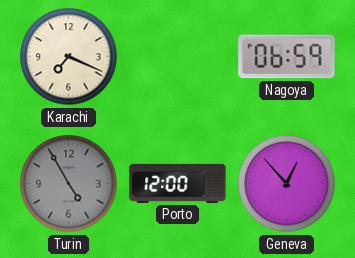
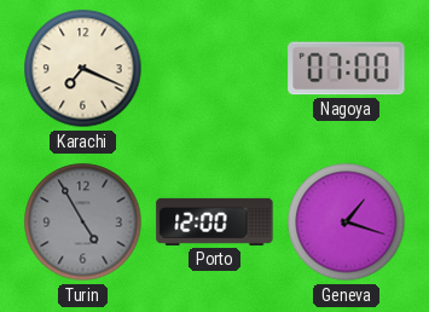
Nagoya: 06:59 -> 07:00 (347, 69)
Geneva: 12:53 -> 1:18 (347, 223)
